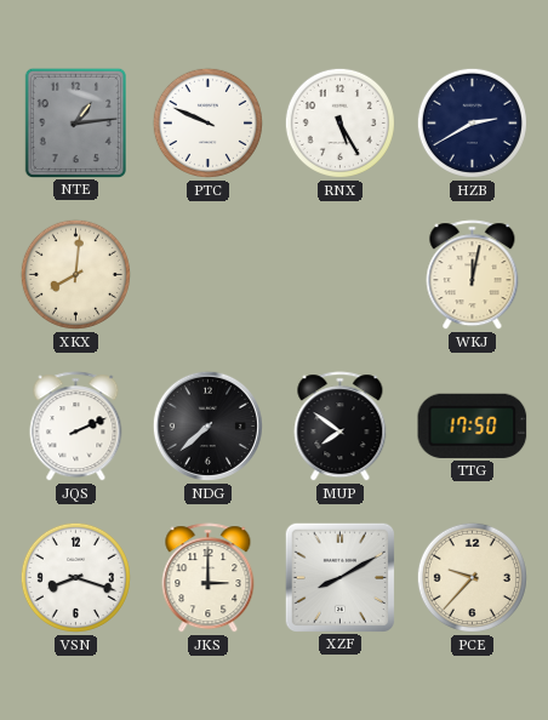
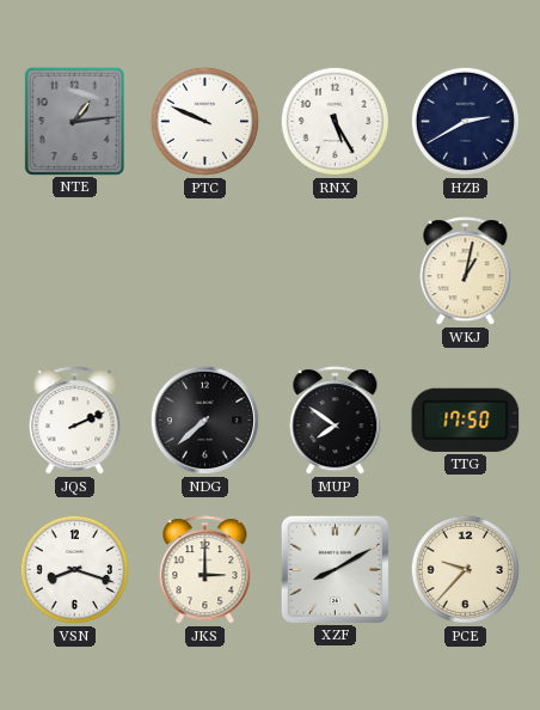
XKX: 8:01 -> none (75, 274)
WKJ: 12:02 -> 1:02 (466, 271)
